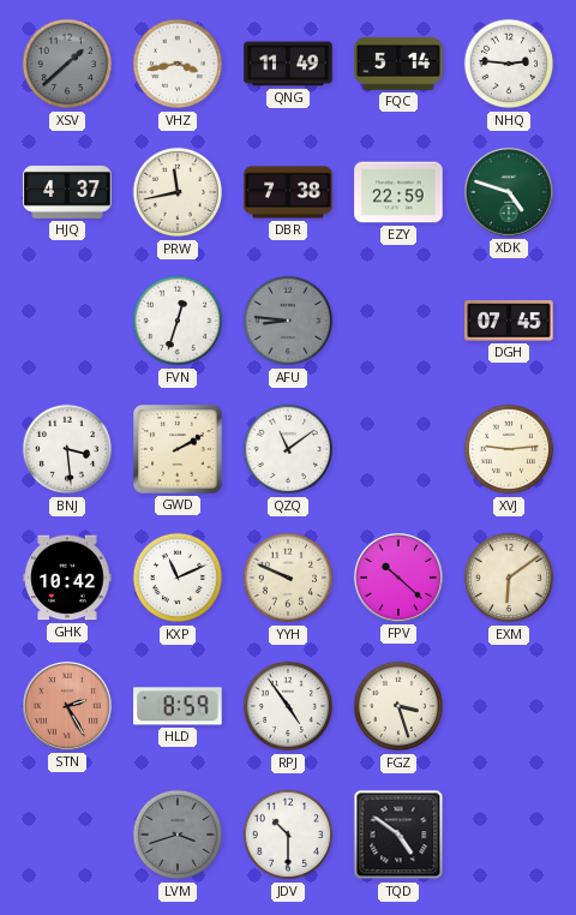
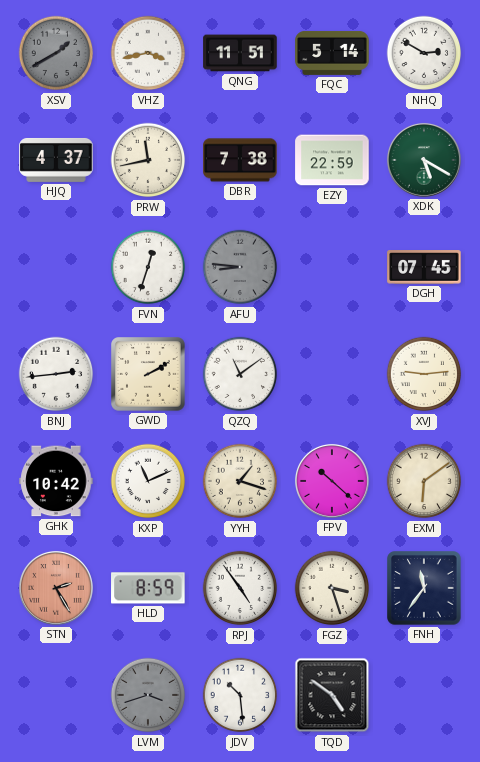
XSV: 1:38 -> 1:40 (56, 53)
QNG: 11:49 -> 11:51 (240, 53)
NHQ: 2:46 -> 2:50 (424, 53)
XDK: 4:48 -> 5:20 (424, 160)
BNJ: 3:29 -> 2:44 (56, 374)
YYH: 9:49 -> 1:18 (240, 481)
FNH: none -> 11:36 (424, 588)
JDV: 10:30 -> 10:29 (240, 695)
